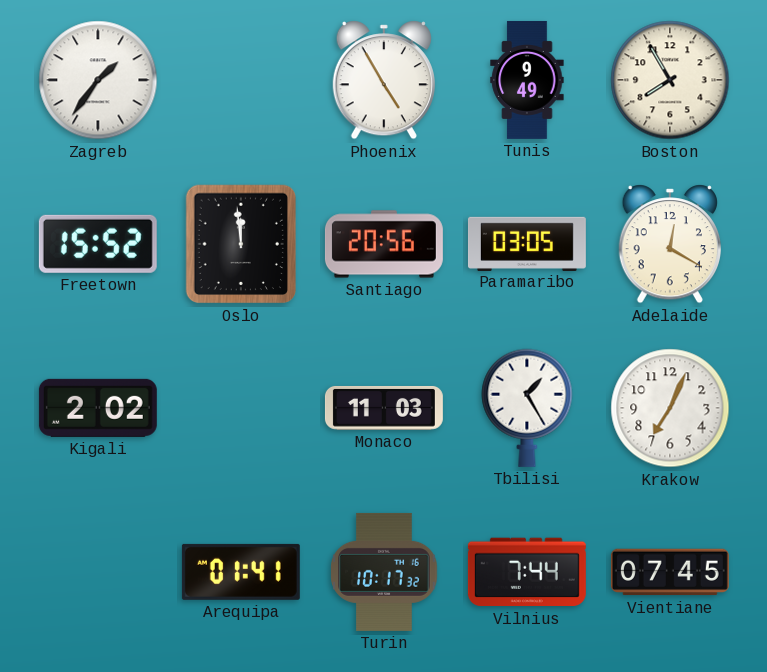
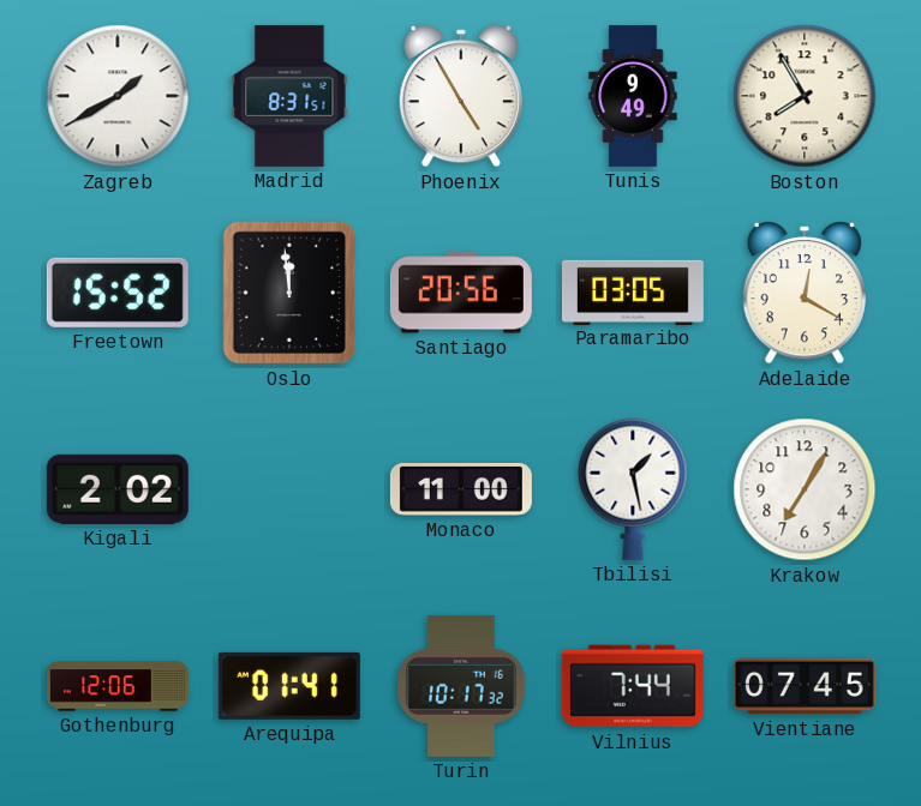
Zagreb: 1:36 -> 1:40 (118, 96)
Madrid: none -> 8:31 (289, 96)
Monaco: 11:03 -> 11:00 (461, 489)
Tbilisi: 1:25 -> 1:28 (633, 489)
Krakow: 7:04 -> 7:05 (805, 489)
Gothenburg: none -> 12:06 (118, 686)
